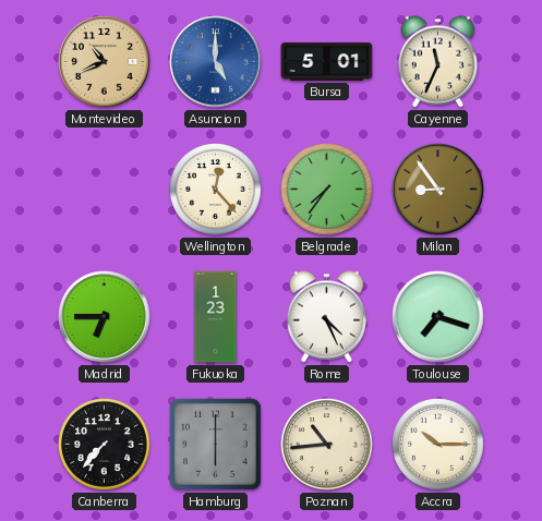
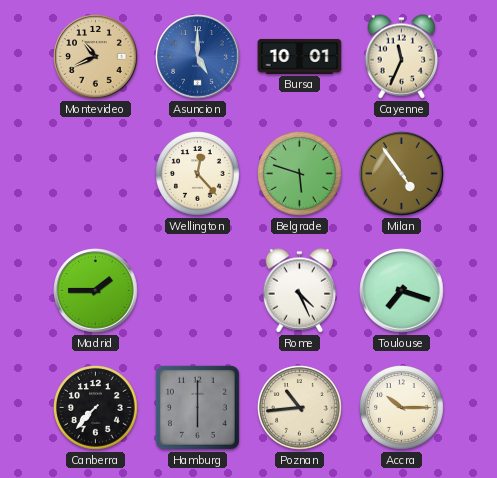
Bursa: 5:01 -> 10:01 (300, 56)
Belgrade: 7:36 -> 5:48 (300, 174)
Milan: 8:54 -> 4:54 (402, 174)
Madrid: 6:45 -> 1:45 (96, 291)
Fukuoka: 1:23 -> none (216, 317)
